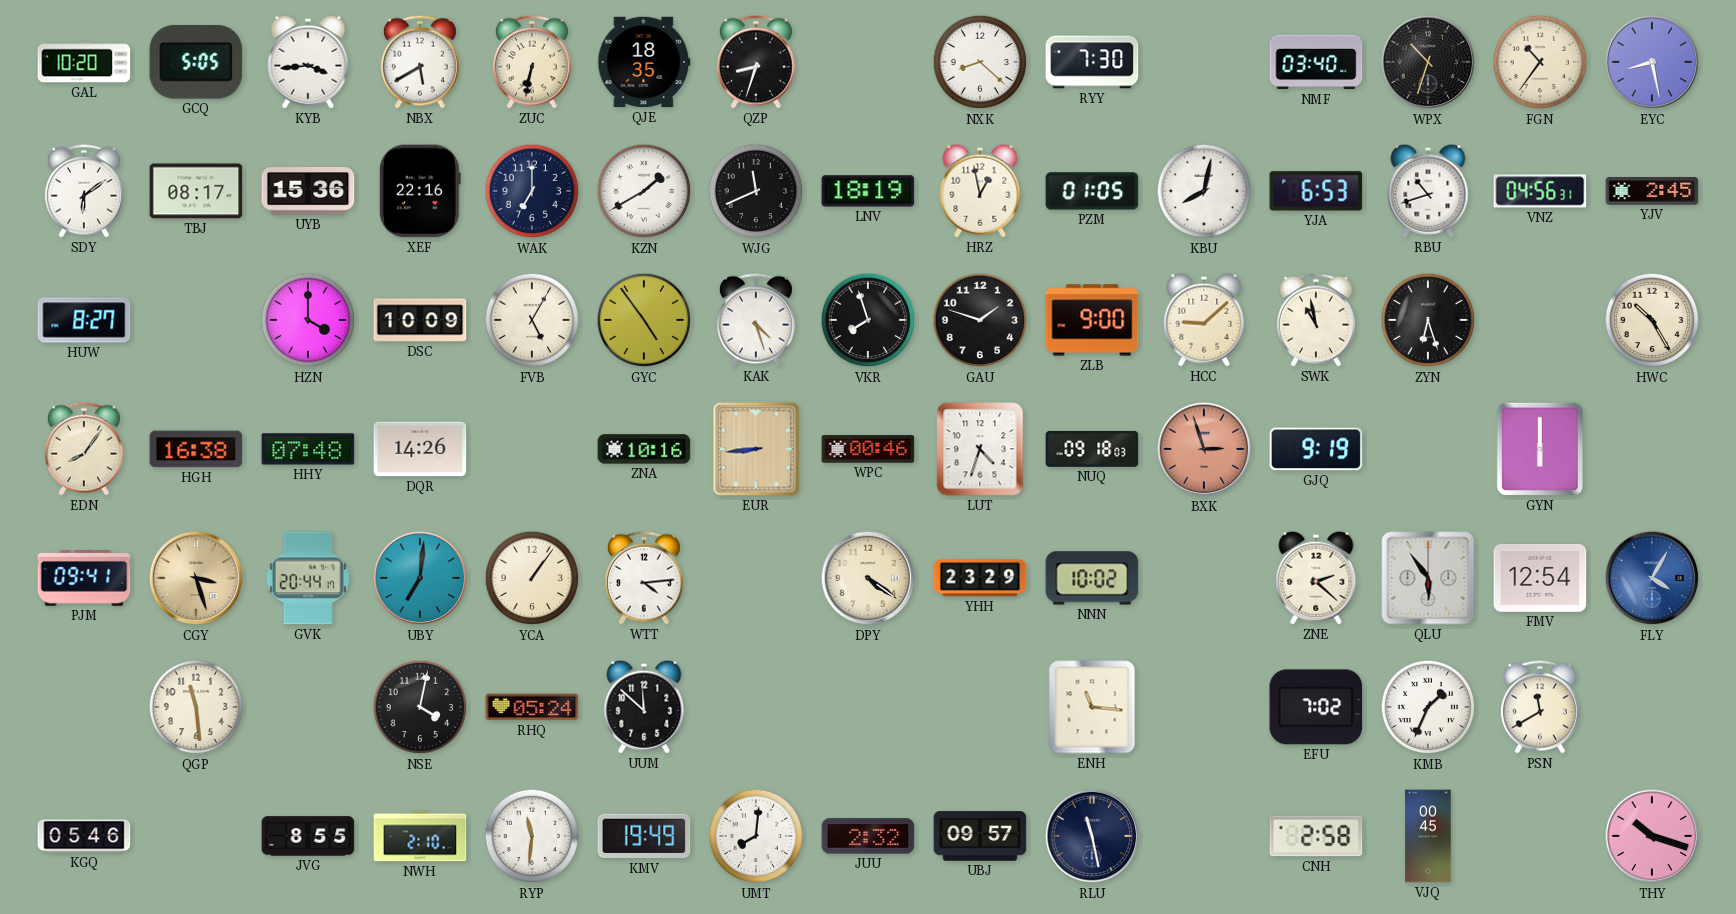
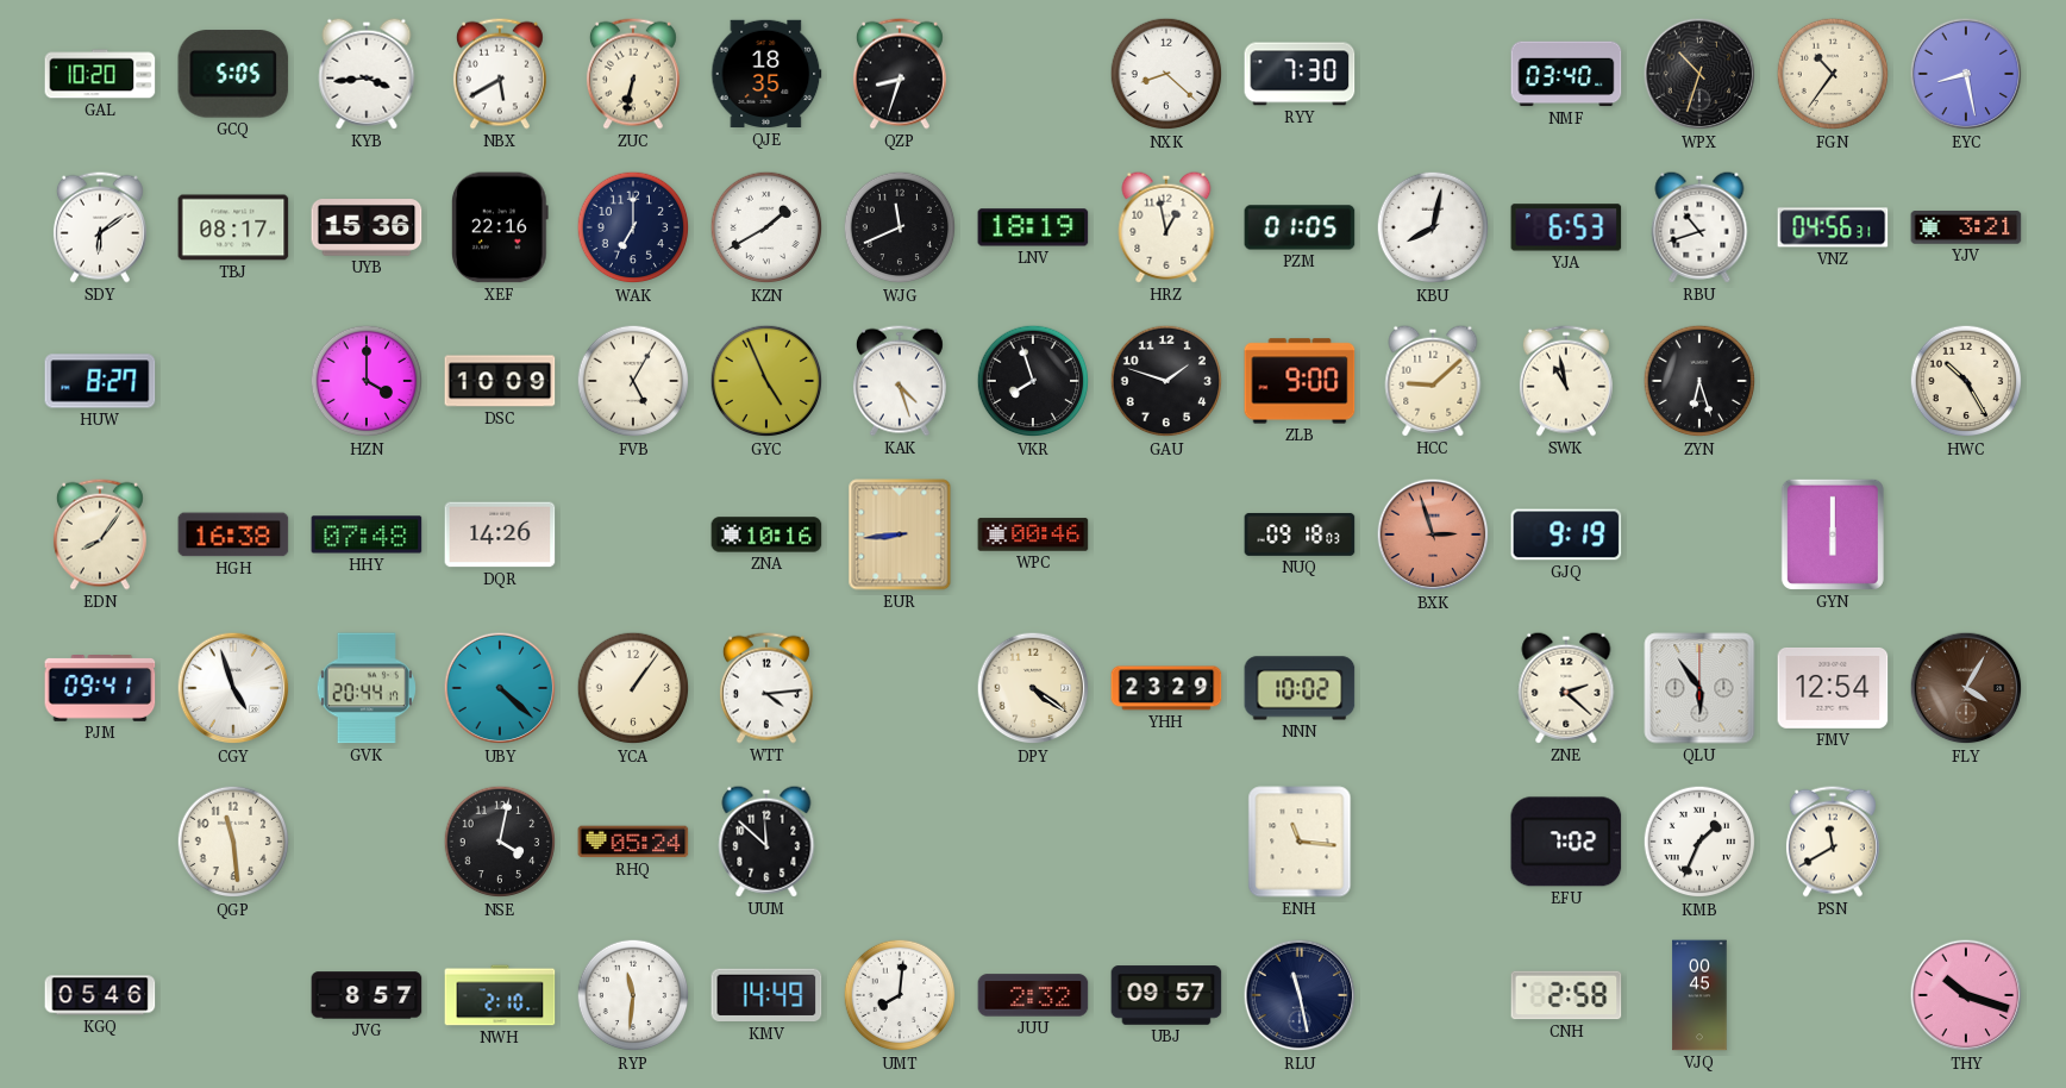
YJV: 2:45 -> 3:21 (1966, 227)
GYC: 4:54 -> 4:56 (766, 381)
LUT: 4:33 -> none (980, 449)
CGY: 3:27 -> 4:57 (233, 688)
CGY dial: champagne -> white (233, 688)
UBY: 7:01 -> 4:22 (500, 688)
FLY dial: blue -> brown (1966, 688)
JVG: 8:55 -> 8:57 (367, 995)
KMV: 19:49 -> 14:49 (766, 995)
